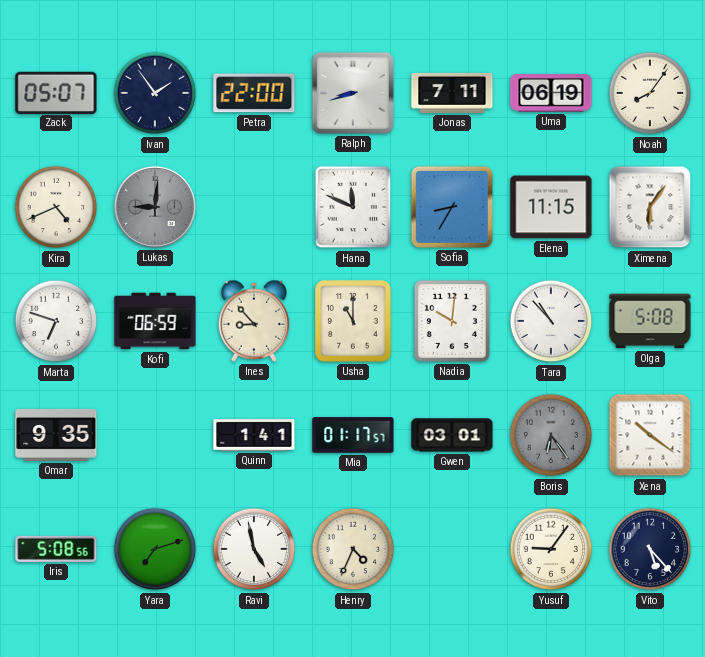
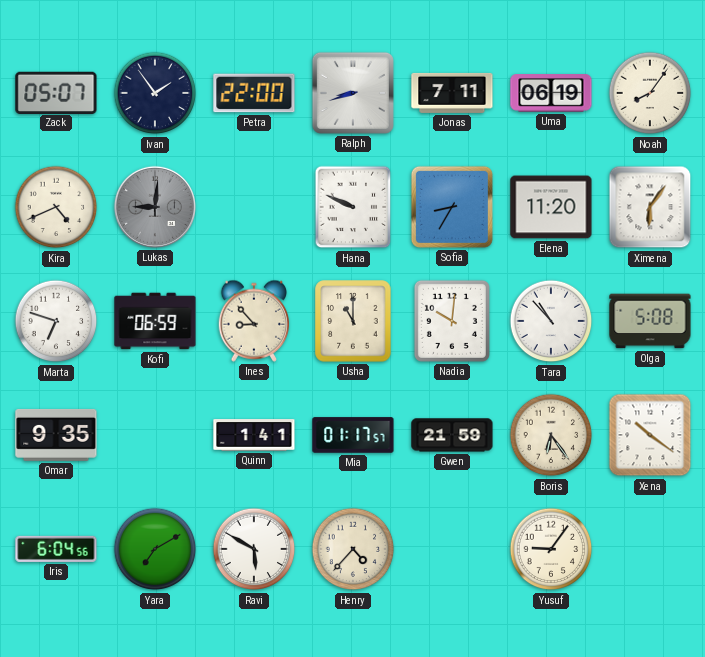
Hana: 11:49 -> 9:49 (353, 207)
Elena: 11:15 -> 11:20 (551, 207)
Gwen: 03:01 -> 21:59 (452, 435)
Boris dial: grey -> cream (551, 435)
Iris: 5:08 -> 6:04 (56, 549)
Yara: 7:12 -> 7:10 (155, 549)
Ravi: 4:58 -> 5:50 (254, 549)
Henry: 4:34 -> 4:37 (353, 549)
Vito: 5:23 -> none (650, 549)
